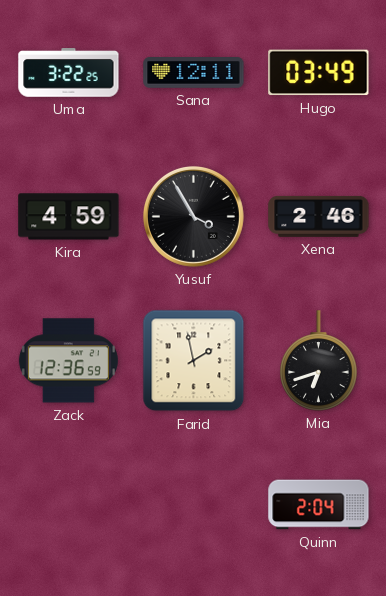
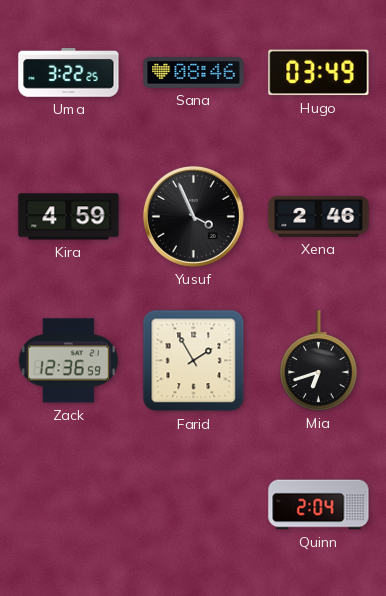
Sana: 12:11 -> 08:46 (194, 73)
Yusuf: 3:55 -> 3:56 (193, 216)
Farid: 1:58 -> 1:55 (194, 361)
